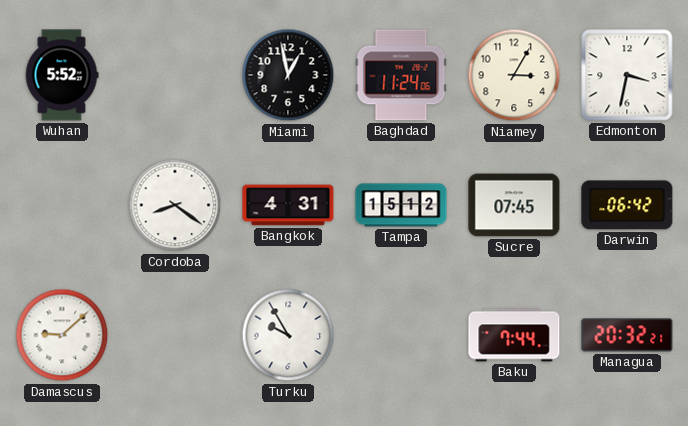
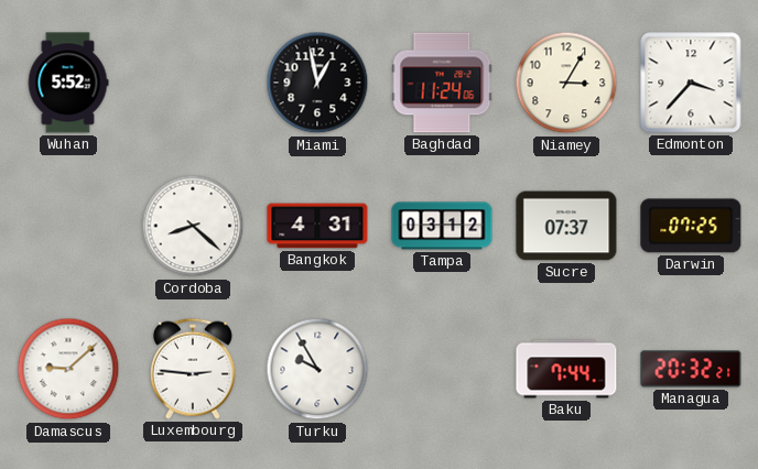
Edmonton: 3:32 -> 3:37 (691, 83)
Cordoba: 8:21 -> 8:22 (193, 226)
Tampa: 15:12 -> 03:12 (442, 226)
Sucre: 07:45 -> 07:37 (566, 226)
Darwin: 06:42 -> 07:25 (691, 226)
Luxembourg: none -> 2:46 (193, 369)
